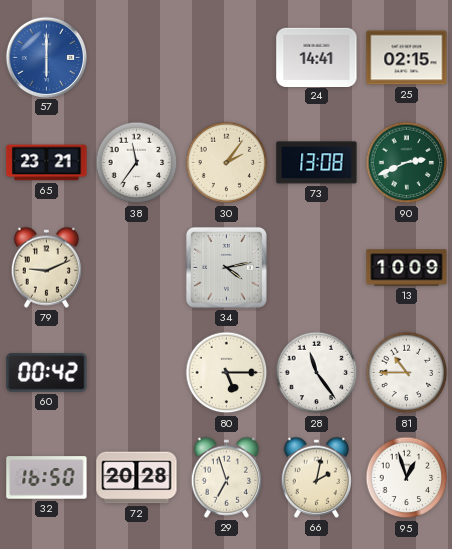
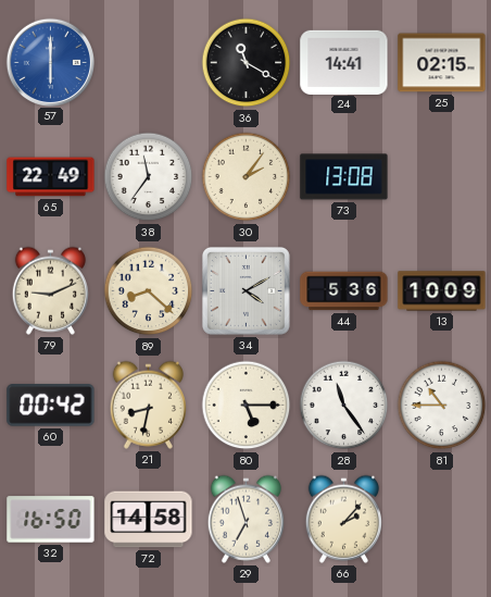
36: none -> 11:20 (247, 63)
65: 23:21 -> 22:49 (51, 177)
90: 2:41 -> none (407, 163)
89: none -> 8:22 (149, 291)
34: 4:13 -> 4:10 (246, 290)
44: none -> 5:36 (344, 291)
21: none -> 8:32 (148, 405)
72: 20:28 -> 14:58 (149, 520)
66: 2:02 -> 2:07 (343, 519)
95: 12:57 -> none (407, 478)
